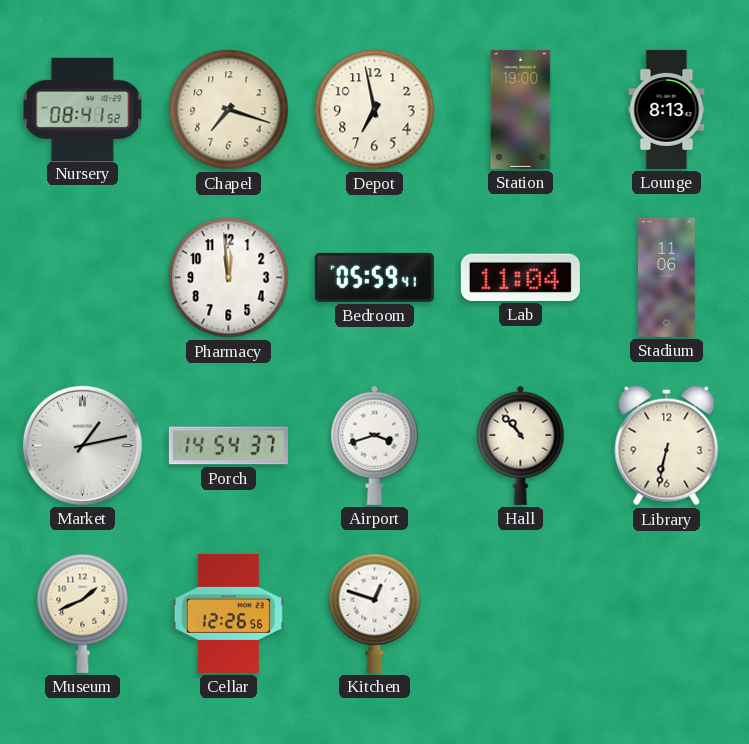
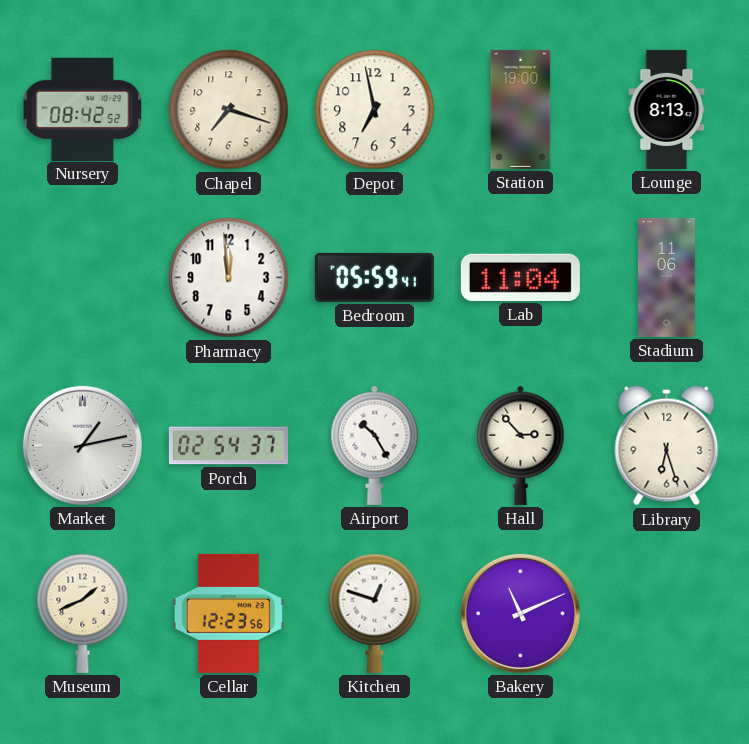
Nursery: 08:41 -> 08:42 (83, 109)
Porch: 14:54 -> 02:54 (228, 446)
Airport: 3:42 -> 10:25 (375, 445)
Hall: 10:53 -> 2:53 (521, 445)
Library: 6:32 -> 6:27 (667, 446)
Cellar: 12:26 -> 12:23 (228, 613)
Bakery: none -> 11:11 (520, 613)
